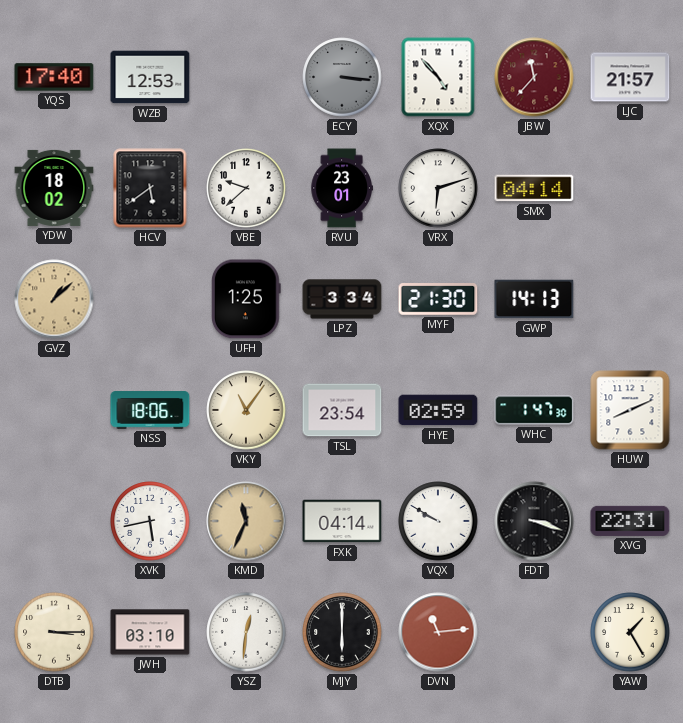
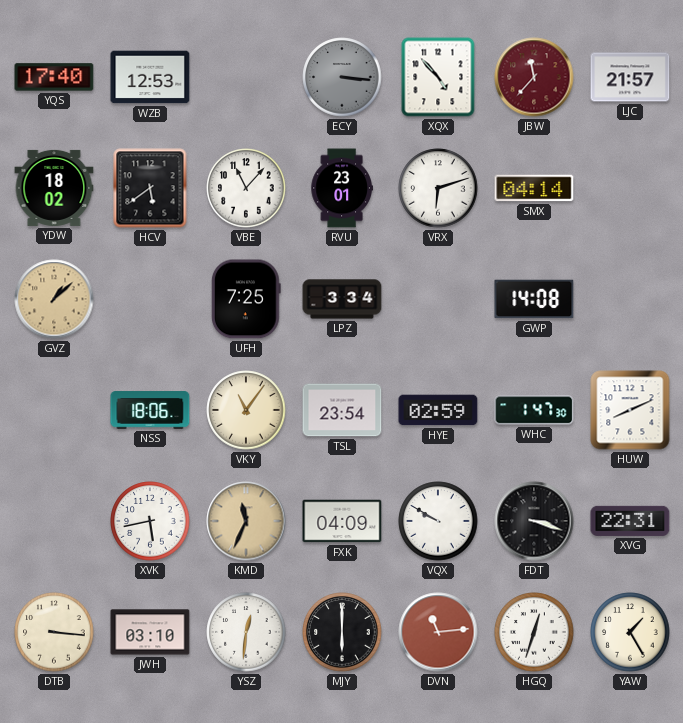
VBE: 9:38 -> 11:07 (246, 188)
UFH: 1:25 -> 7:25 (246, 299)
MYF: 21:30 -> none (438, 299)
GWP: 14:13 -> 14:08 (534, 299)
FXK: 04:14 -> 04:09 (342, 521)
DTB: 3:15 -> 3:16 (54, 632)
HGQ: none -> 12:33 (534, 632)
